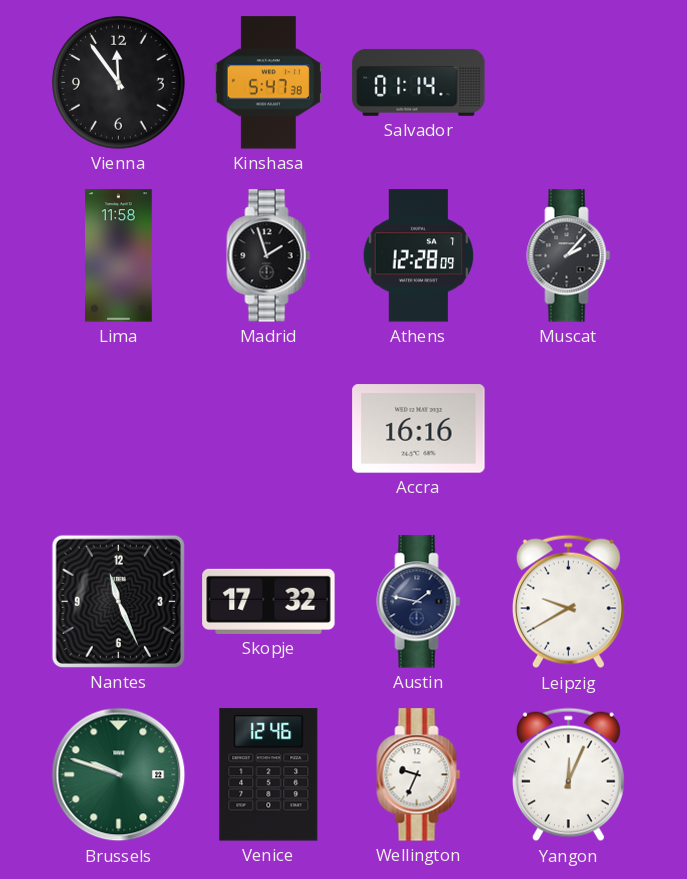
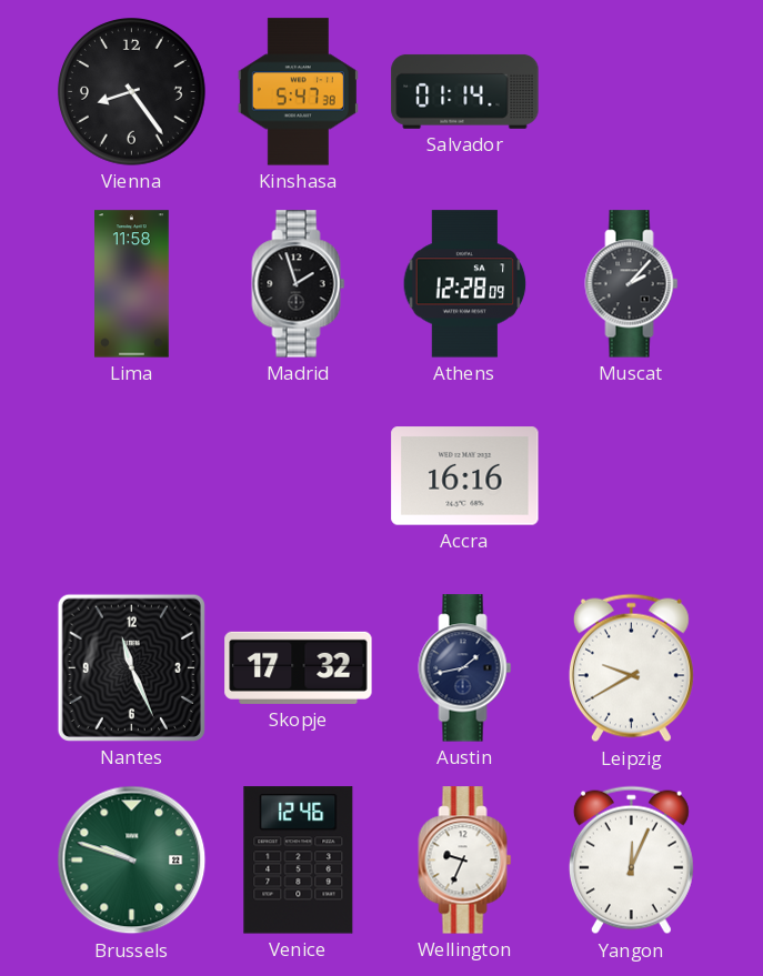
Vienna: 11:54 -> 8:24 (132, 92)
Austin: 1:47 -> 1:43 (465, 668)
